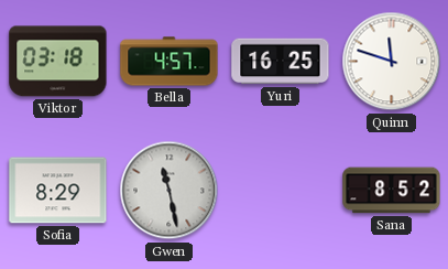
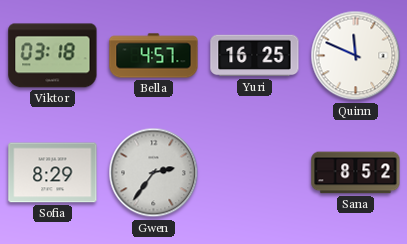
Quinn: 11:48 -> 11:49 (356, 56)
Gwen: 11:28 -> 2:36 (154, 173)
